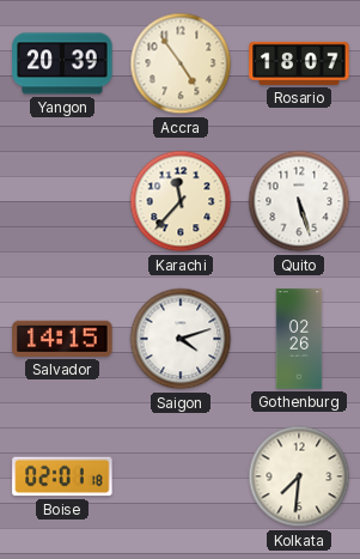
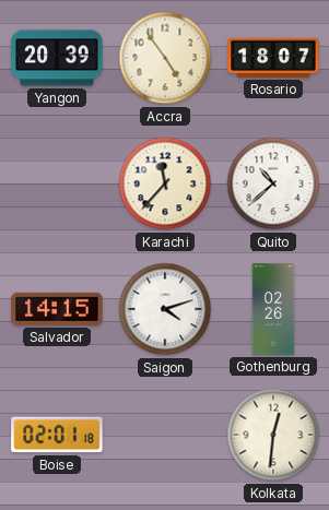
Quito: 5:27 -> 10:38 (273, 183)
Kolkata: 7:31 -> 12:31 (273, 435)
